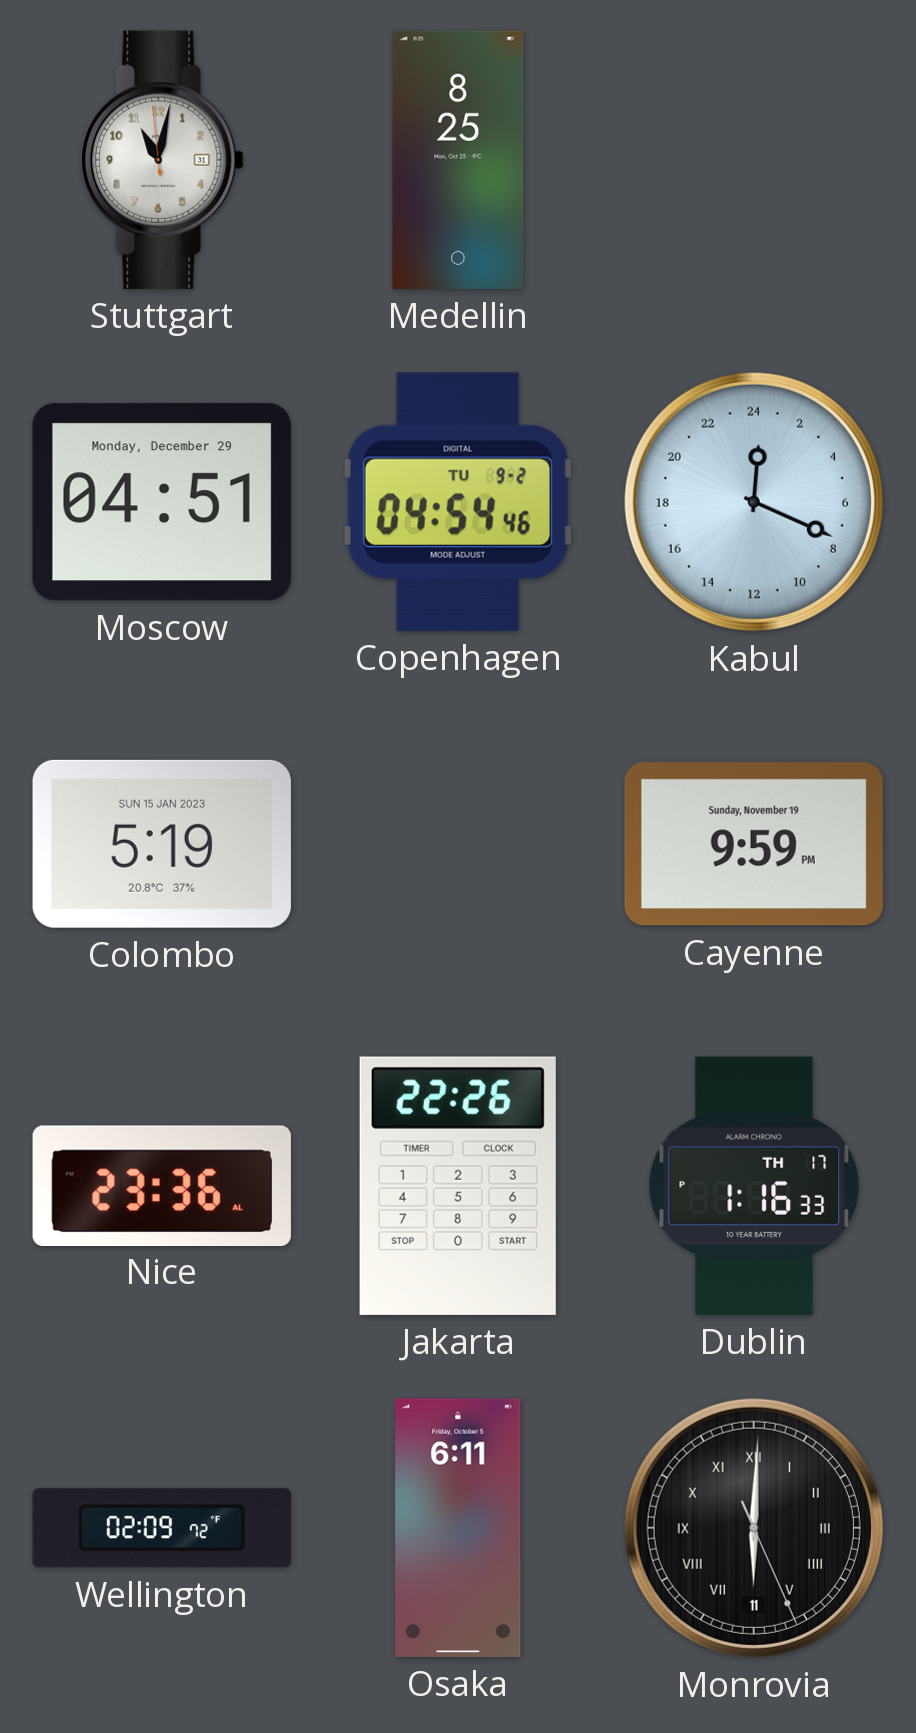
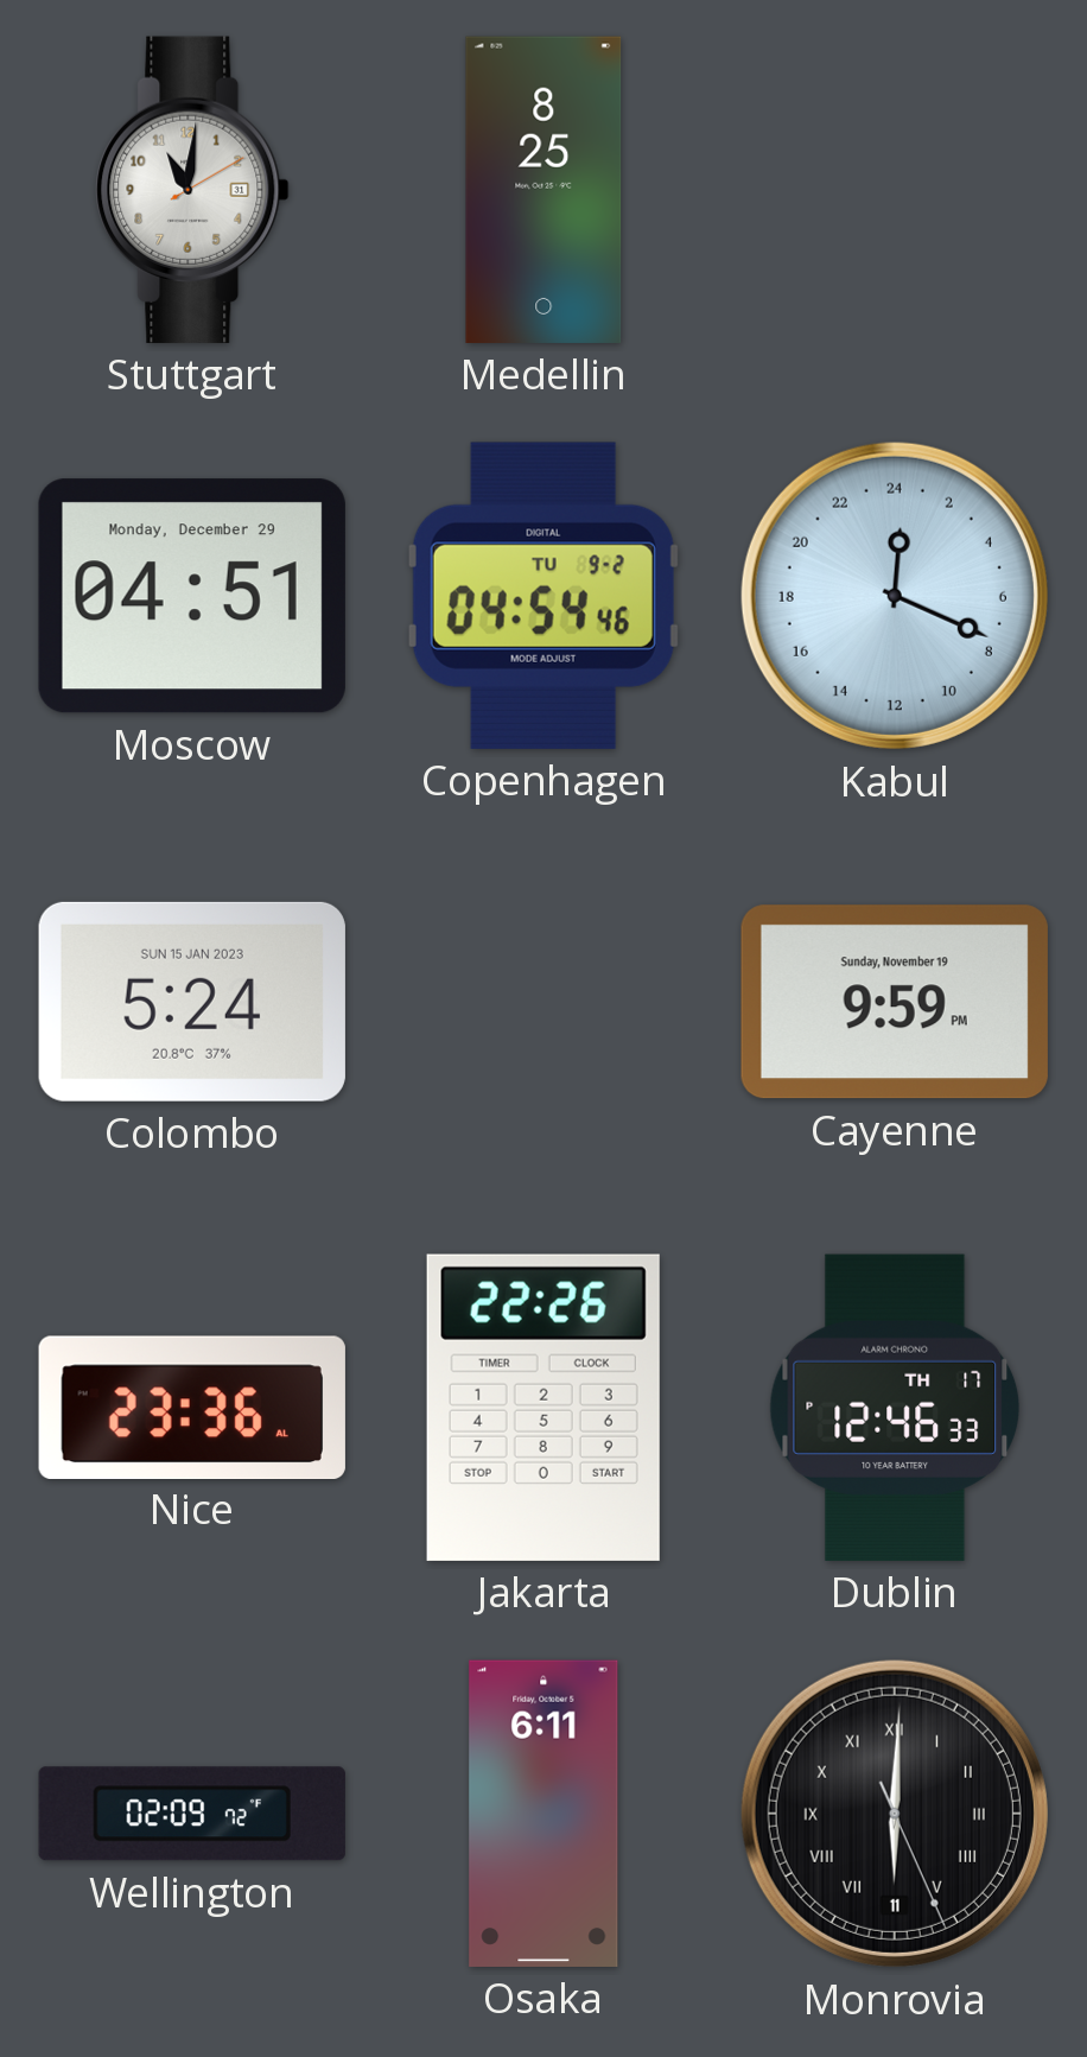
Stuttgart: 11:01:59 -> 11:01:10 (192, 190)
Colombo: 5:19 -> 5:24 (192, 1002)
Dublin: 1:16 -> 12:46 (895, 1408)
